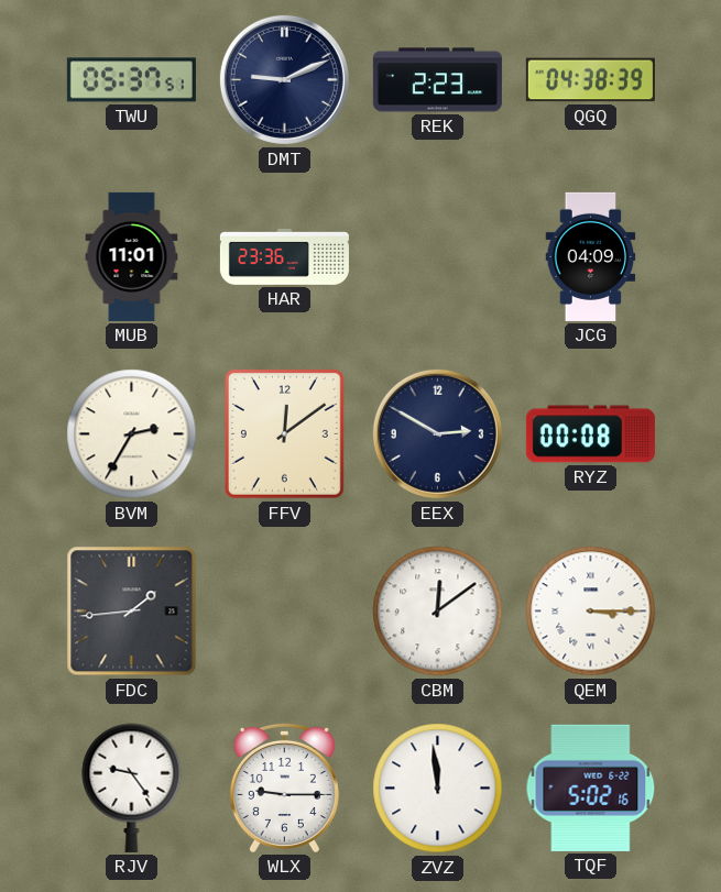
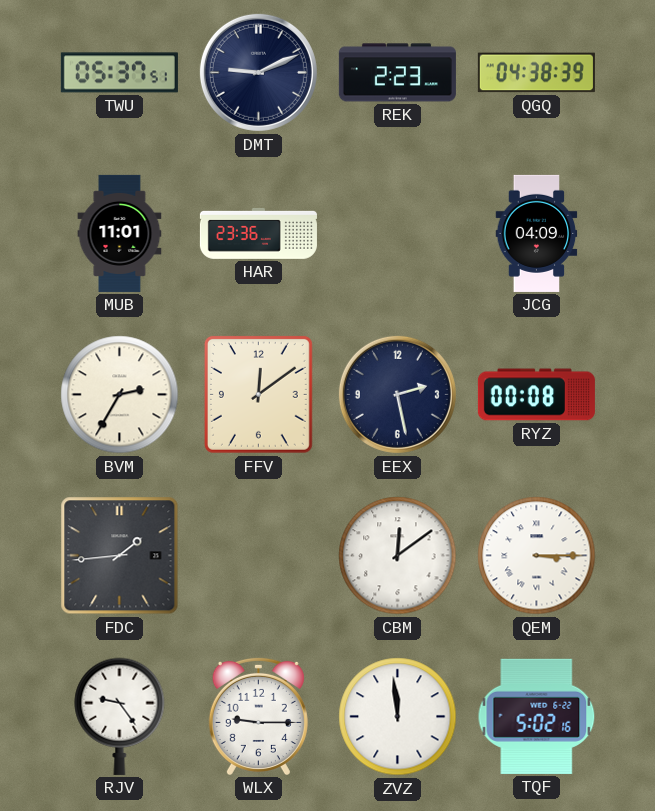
EEX: 2:50 -> 2:28 (397, 394)
